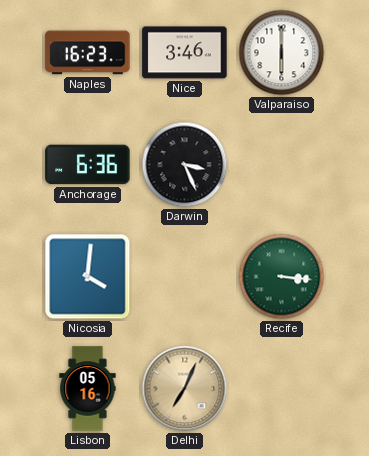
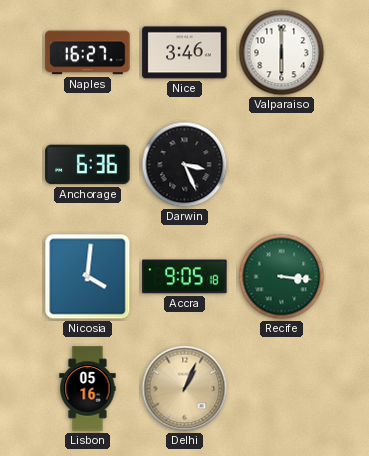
Naples: 16:23 -> 16:27 (88, 53)
Accra: none -> 9:05 (185, 277)
Delhi: 7:04 -> 1:04 (185, 389)
